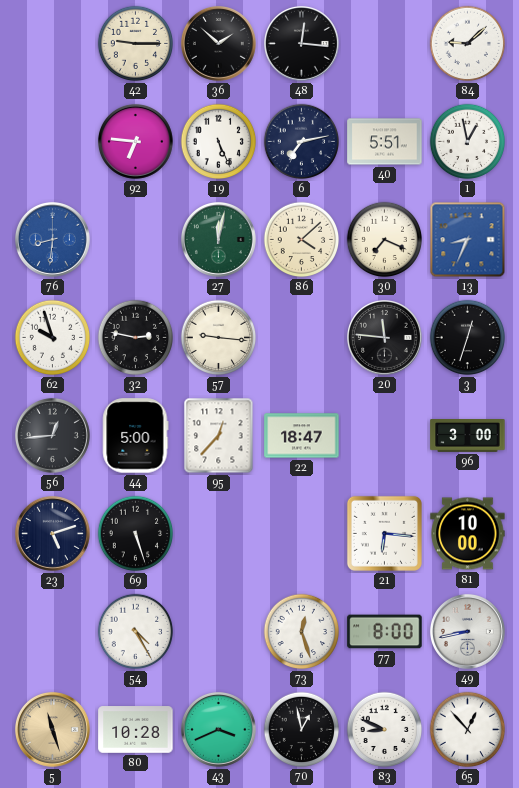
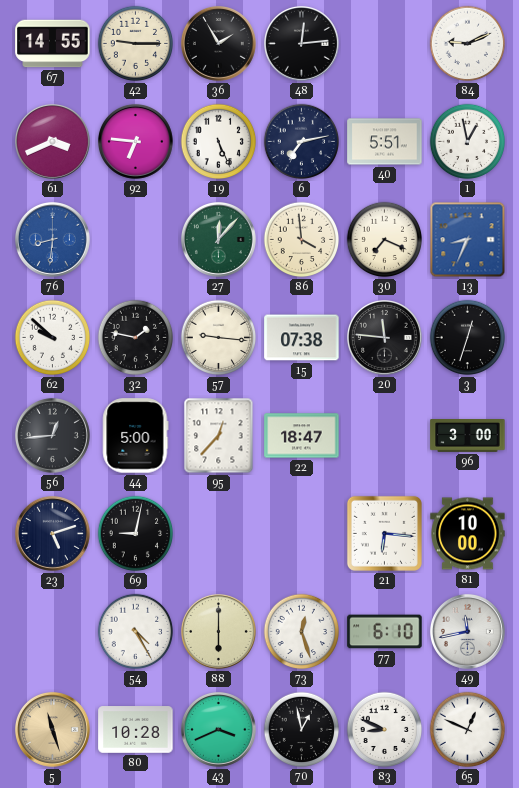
67: none -> 14:55 (53, 44)
36: 1:52 -> 1:55 (218, 43)
48: 12:16 -> 12:14 (301, 43)
84: 9:08 -> 9:11 (468, 44)
61: none -> 3:41 (52, 141)
27: 12:02 -> 12:07 (218, 239)
86: 4:08 -> 3:59 (302, 240)
62: 9:57 -> 9:52 (53, 338)
32: 2:47 -> 1:47 (136, 338)
15: none -> 07:38 (302, 338)
69: 5:27 -> 9:02 (136, 534)
88: none -> 6:00 (218, 631)
77: 8:00 -> 6:10 (385, 632)
49: 8:43 -> 11:43 (467, 631)
65: 12:53 -> 12:49 (468, 730)
